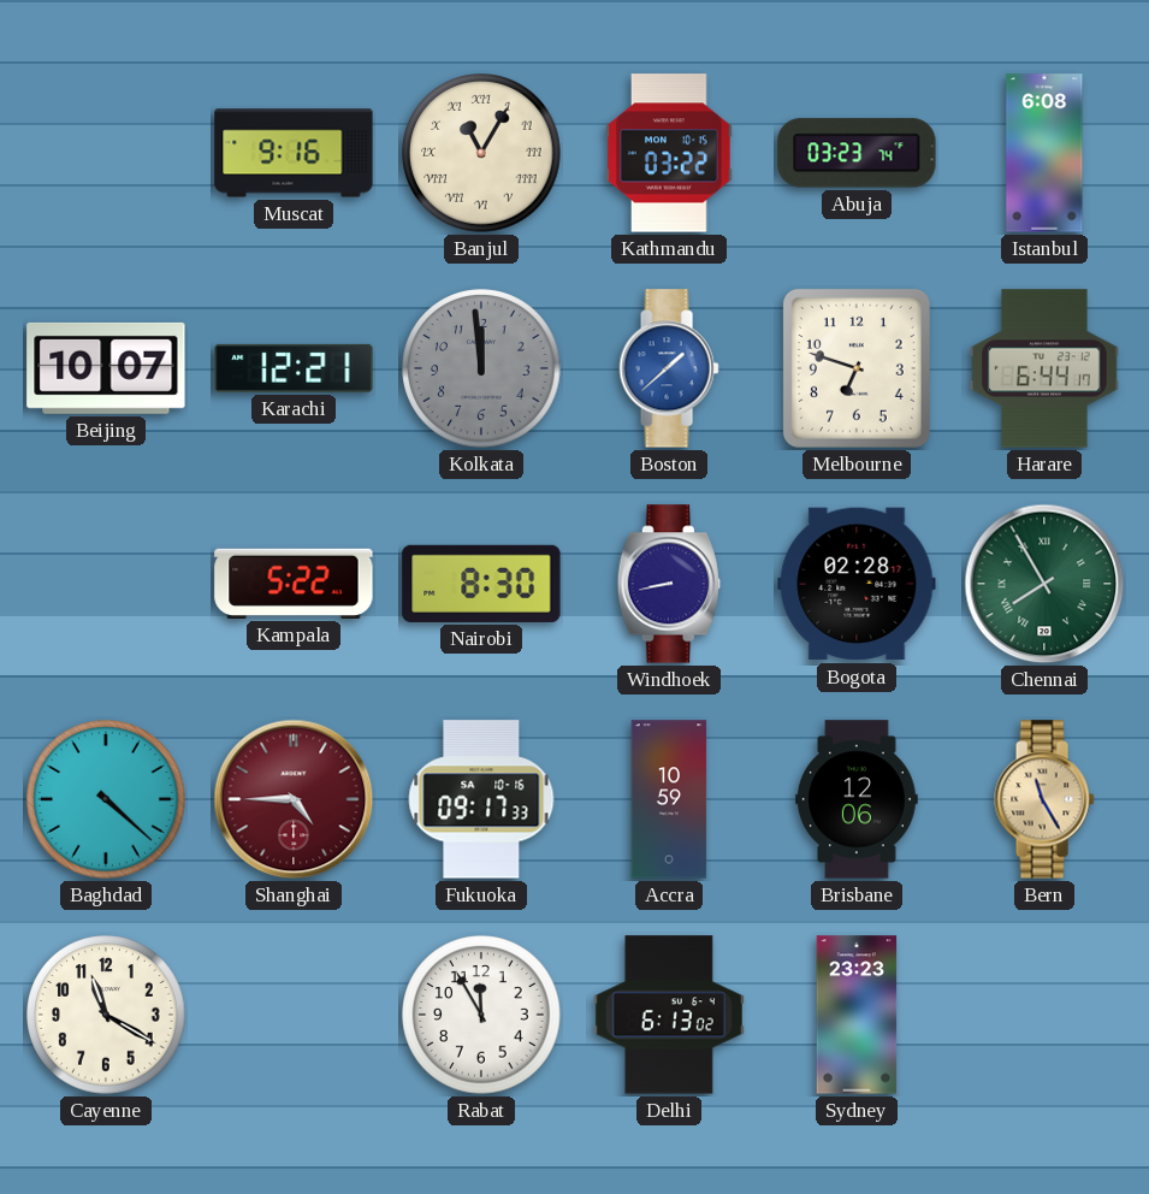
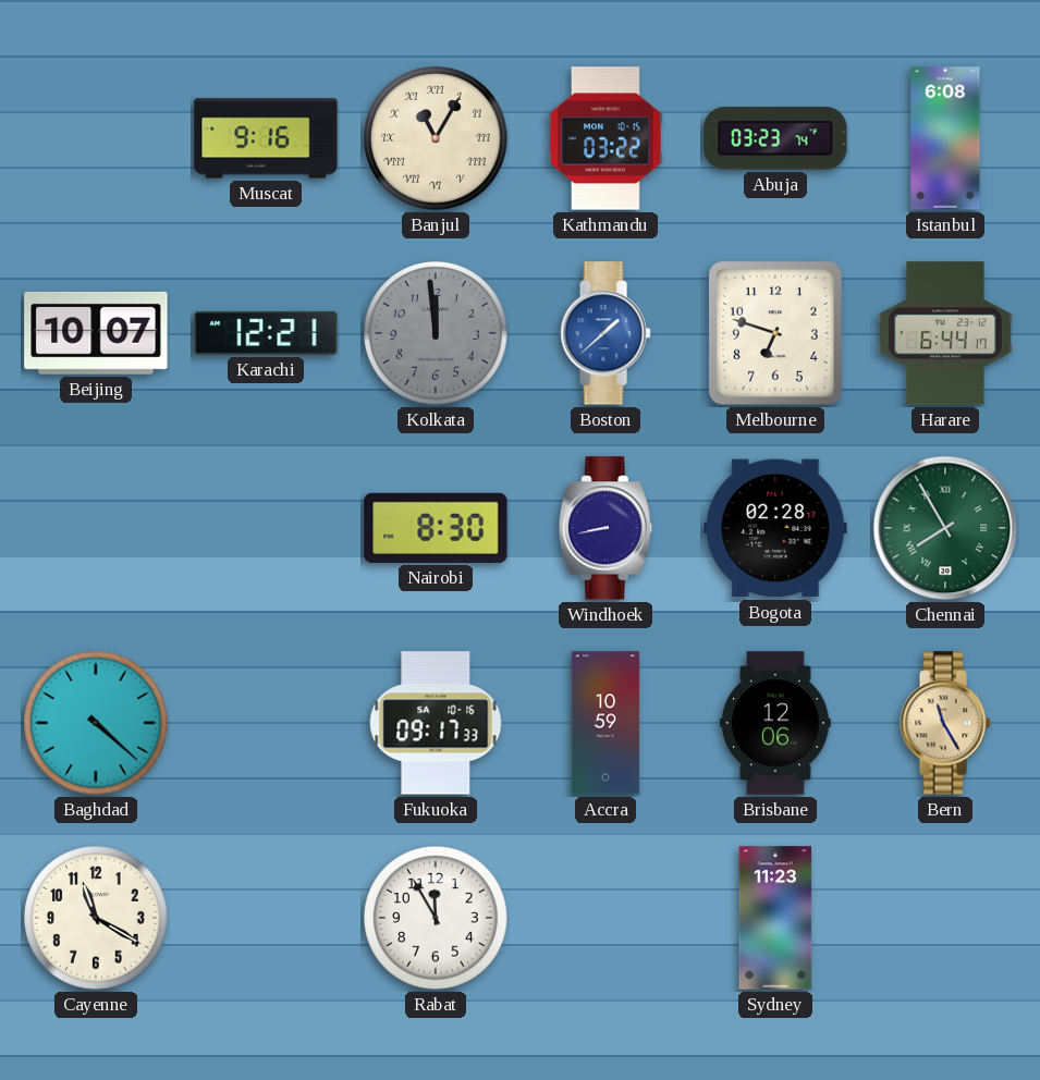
Kampala: 5:22 -> none (294, 584)
Shanghai: 4:45 -> none (294, 799)
Delhi: 6:13 -> none (669, 1015)
Sydney: 23:23 -> 11:23 (775, 918)
